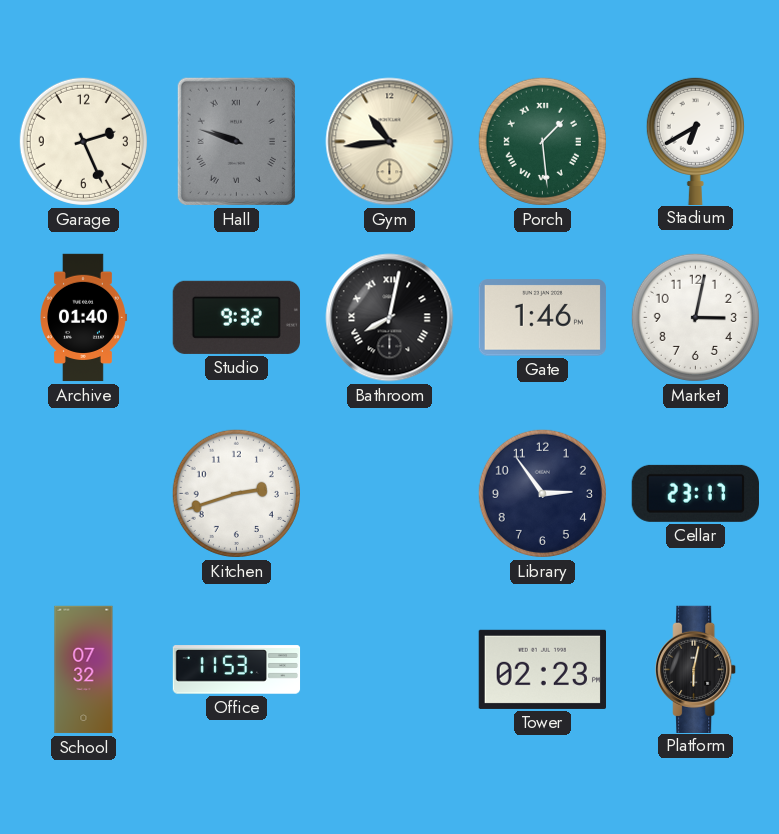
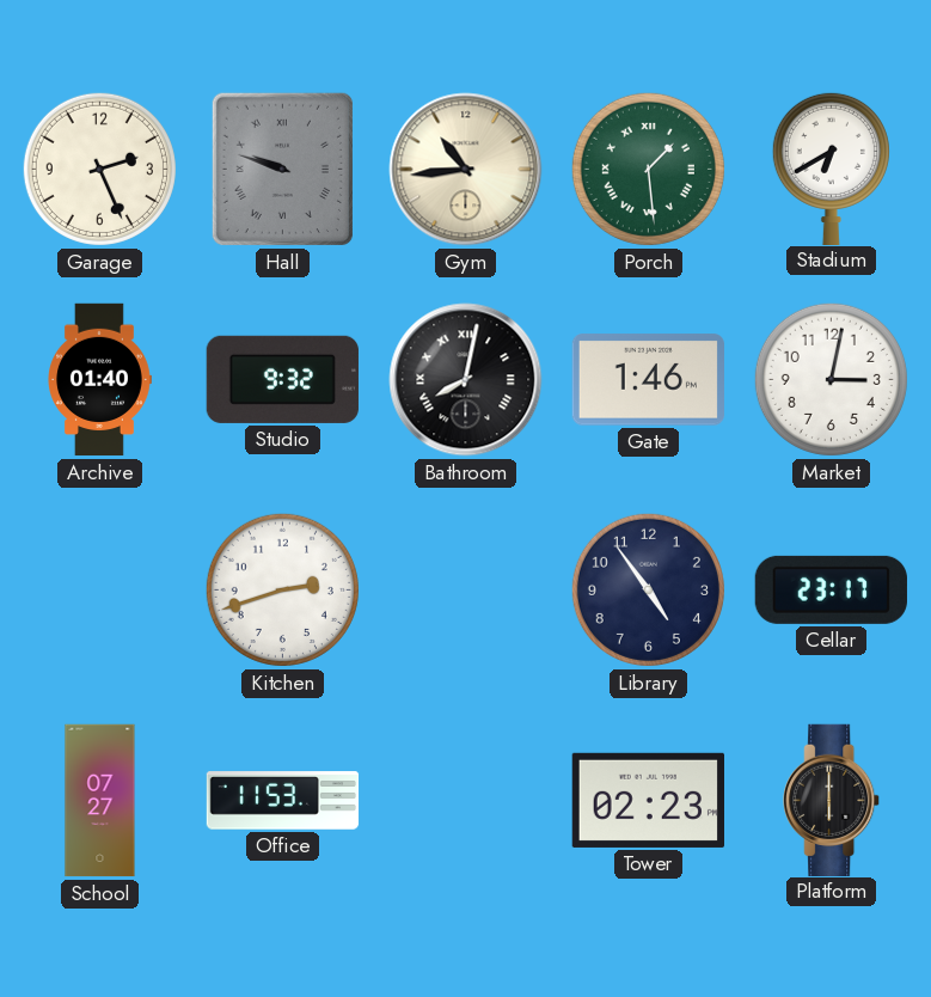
Library: 2:54 -> 4:54 (648, 589)
School: 07:32 -> 07:27 (100, 801)
Platform: 6:02 -> 6:00 (832, 800)
